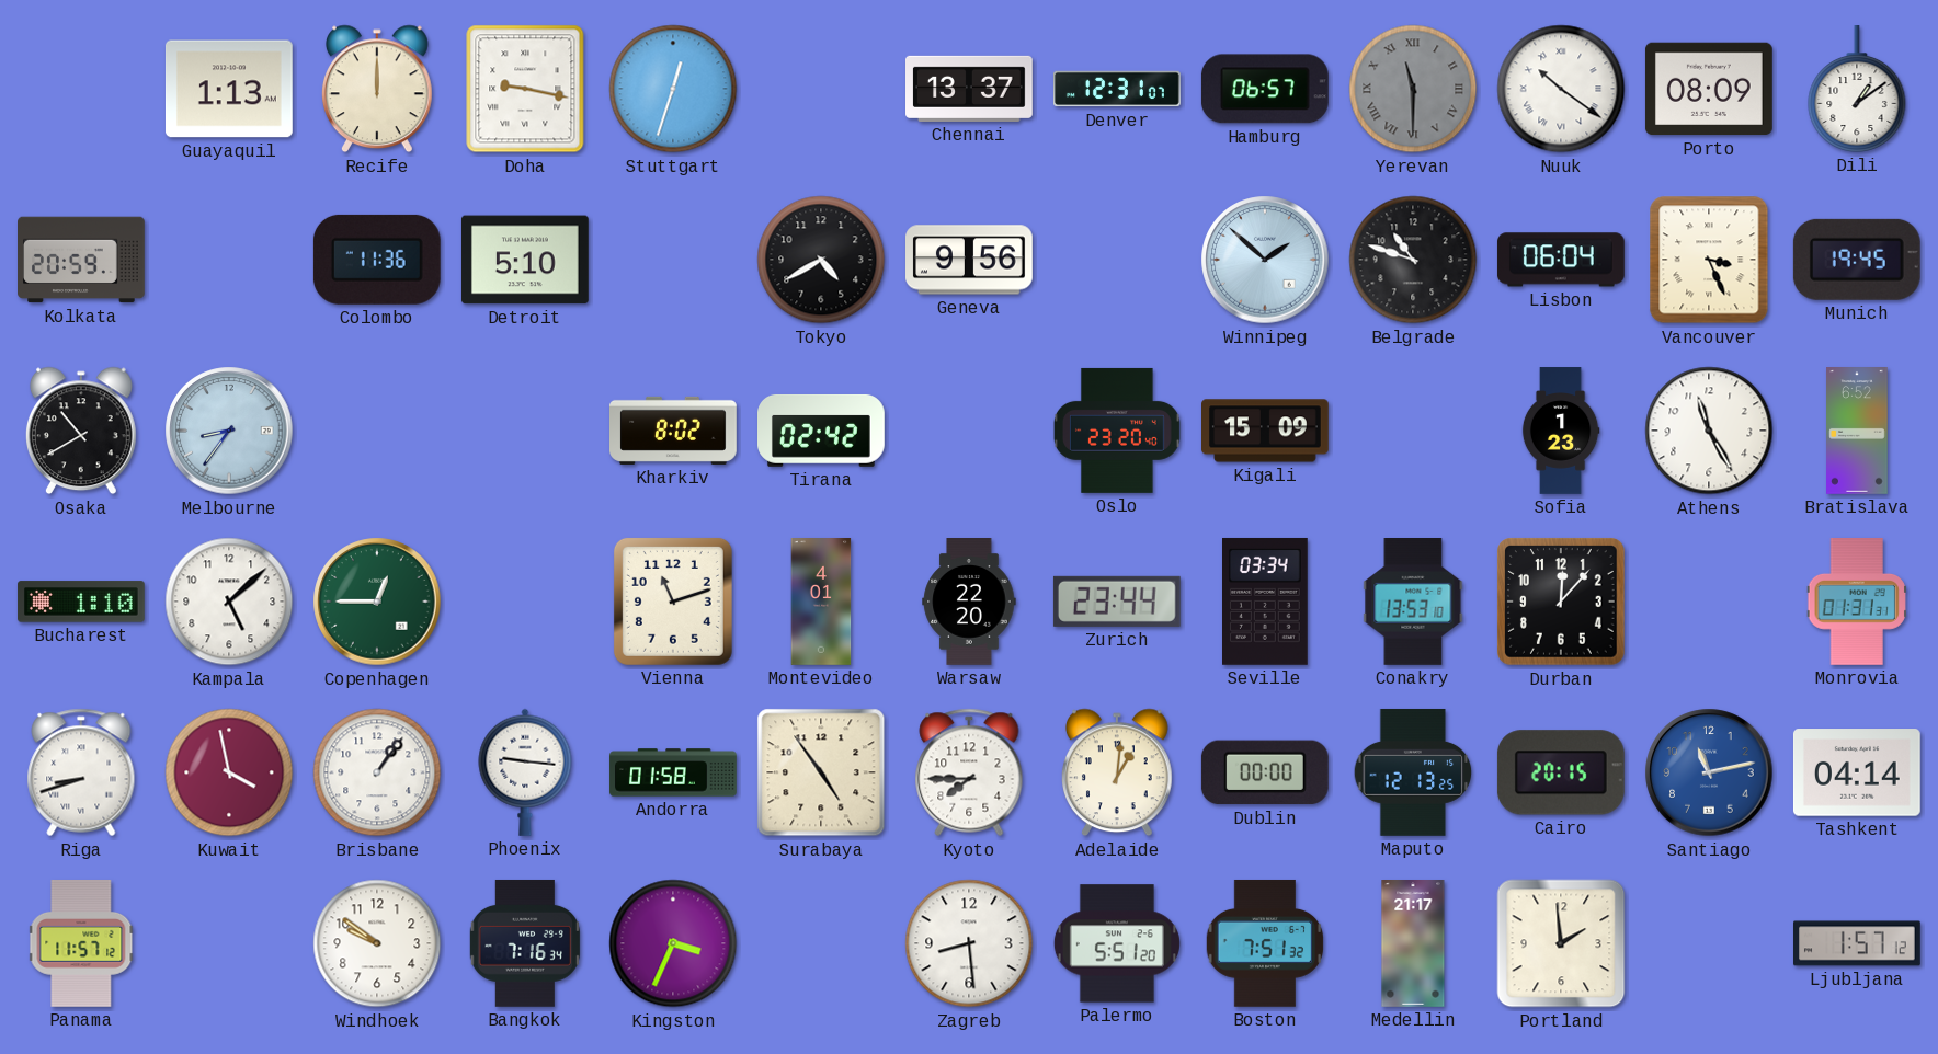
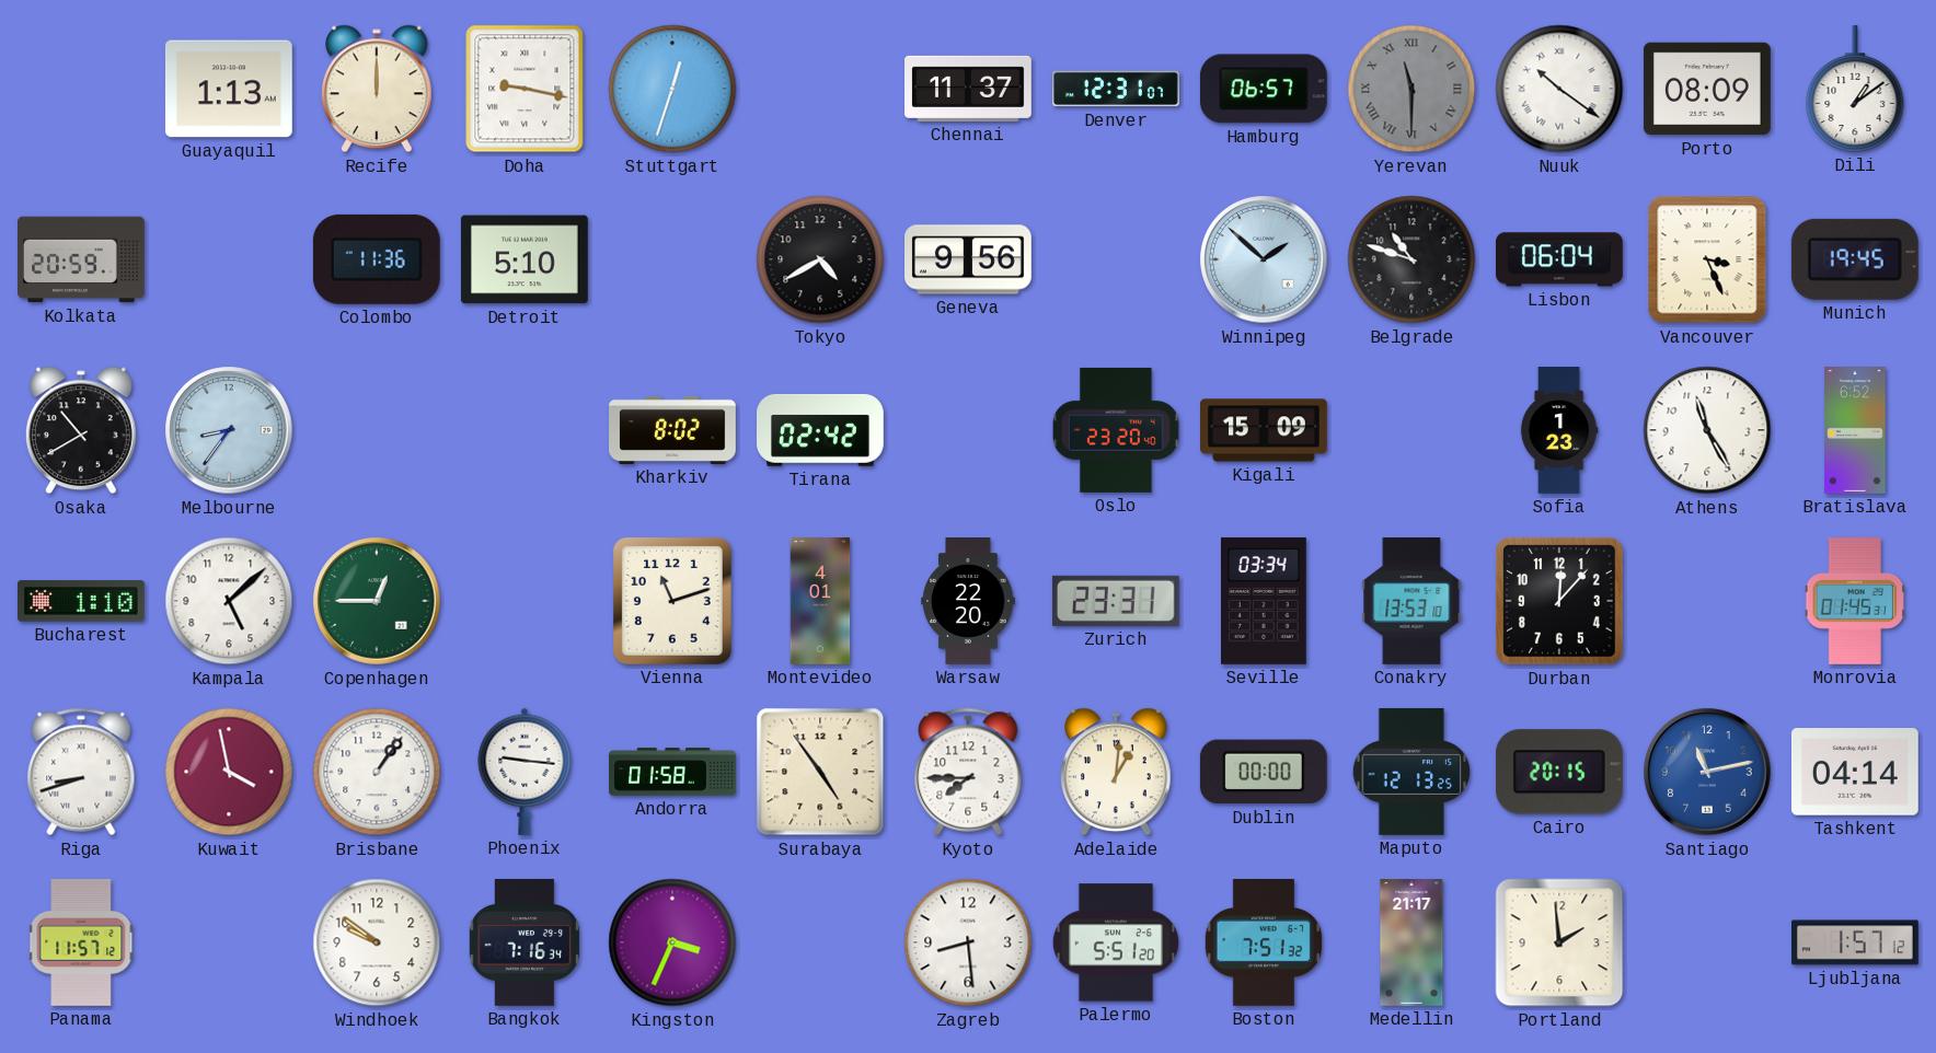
Chennai: 13:37 -> 11:37 (969, 89)
Zurich: 23:44 -> 23:31 (1116, 601)
Monrovia: 01:31 -> 01:45 (1855, 602)
